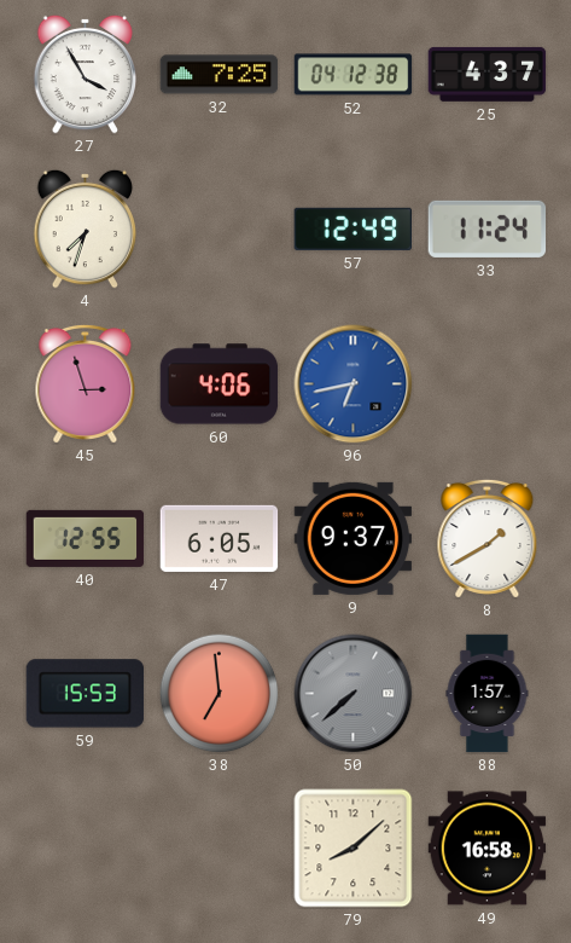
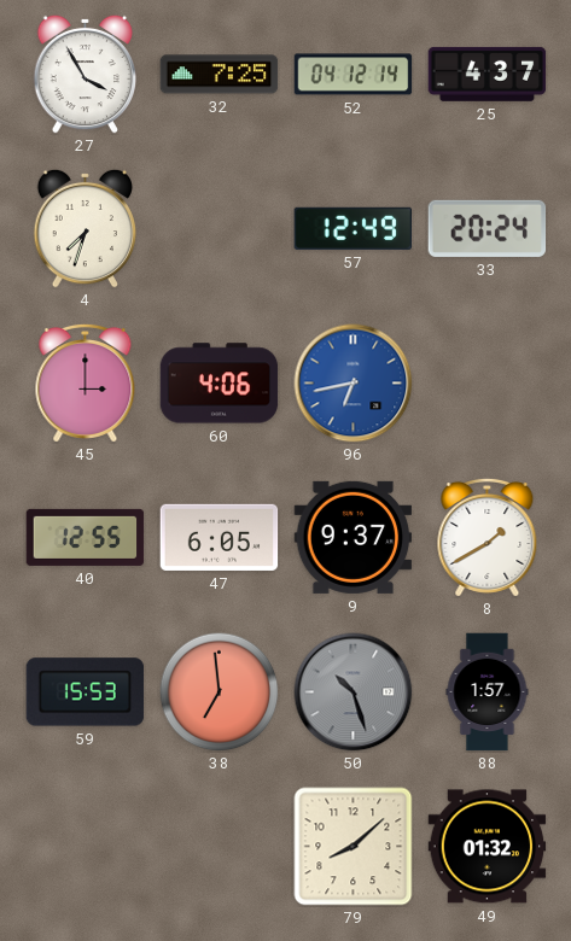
52: 04:12:38 -> 04:12:14 (354, 75)
33: 11:24 -> 20:24 (488, 228)
45: 2:57 -> 3:00 (86, 382)
50: 7:38 -> 10:27 (354, 692)
49: 16:58 -> 01:32 (488, 847)
